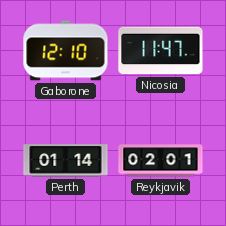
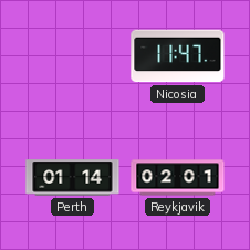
Gaborone: 12:10 -> none (66, 51)
